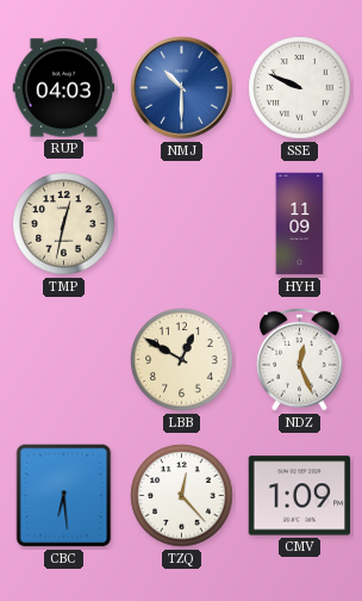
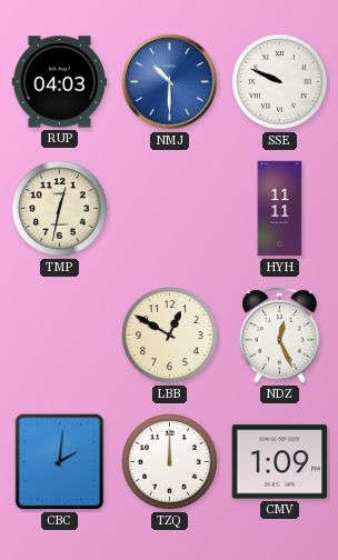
HYH: 11:09 -> 11:11 (280, 209)
CBC: 6:29 -> 2:01 (60, 462)
TZQ: 12:23 -> 12:00 (170, 462)
